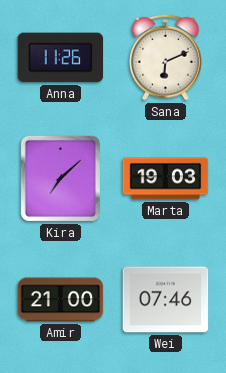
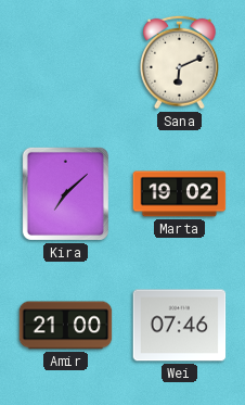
Anna: 11:26 -> none (61, 58)
Marta: 19:03 -> 19:02 (180, 194)
